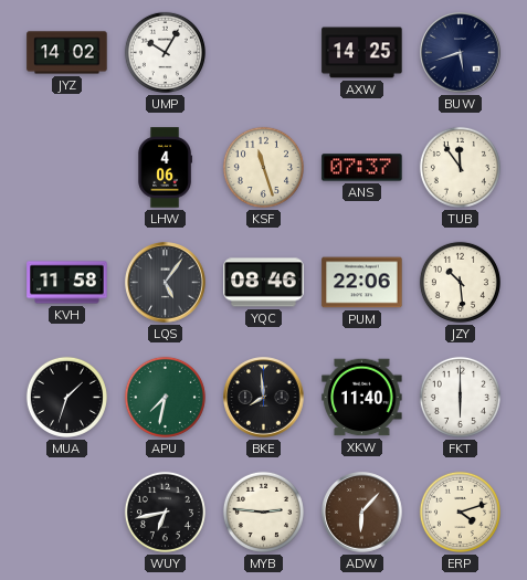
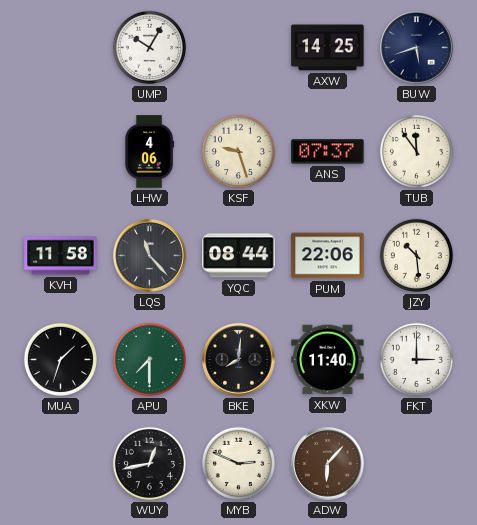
JYZ: 14:02 -> none (67, 53)
KSF: 11:27 -> 9:27 (238, 151)
LQS: 5:06 -> 11:23 (150, 256)
YQC: 08:46 -> 08:44 (239, 256)
APU: 7:32 -> 7:30 (149, 359)
BKE: 7:59 -> 8:01 (239, 360)
FKT: 6:00 -> 3:00 (416, 359)
WUY: 6:43 -> 12:43 (149, 463)
MYB: 2:46 -> 2:49 (238, 463)
ERP: 4:12 -> none (460, 512)
